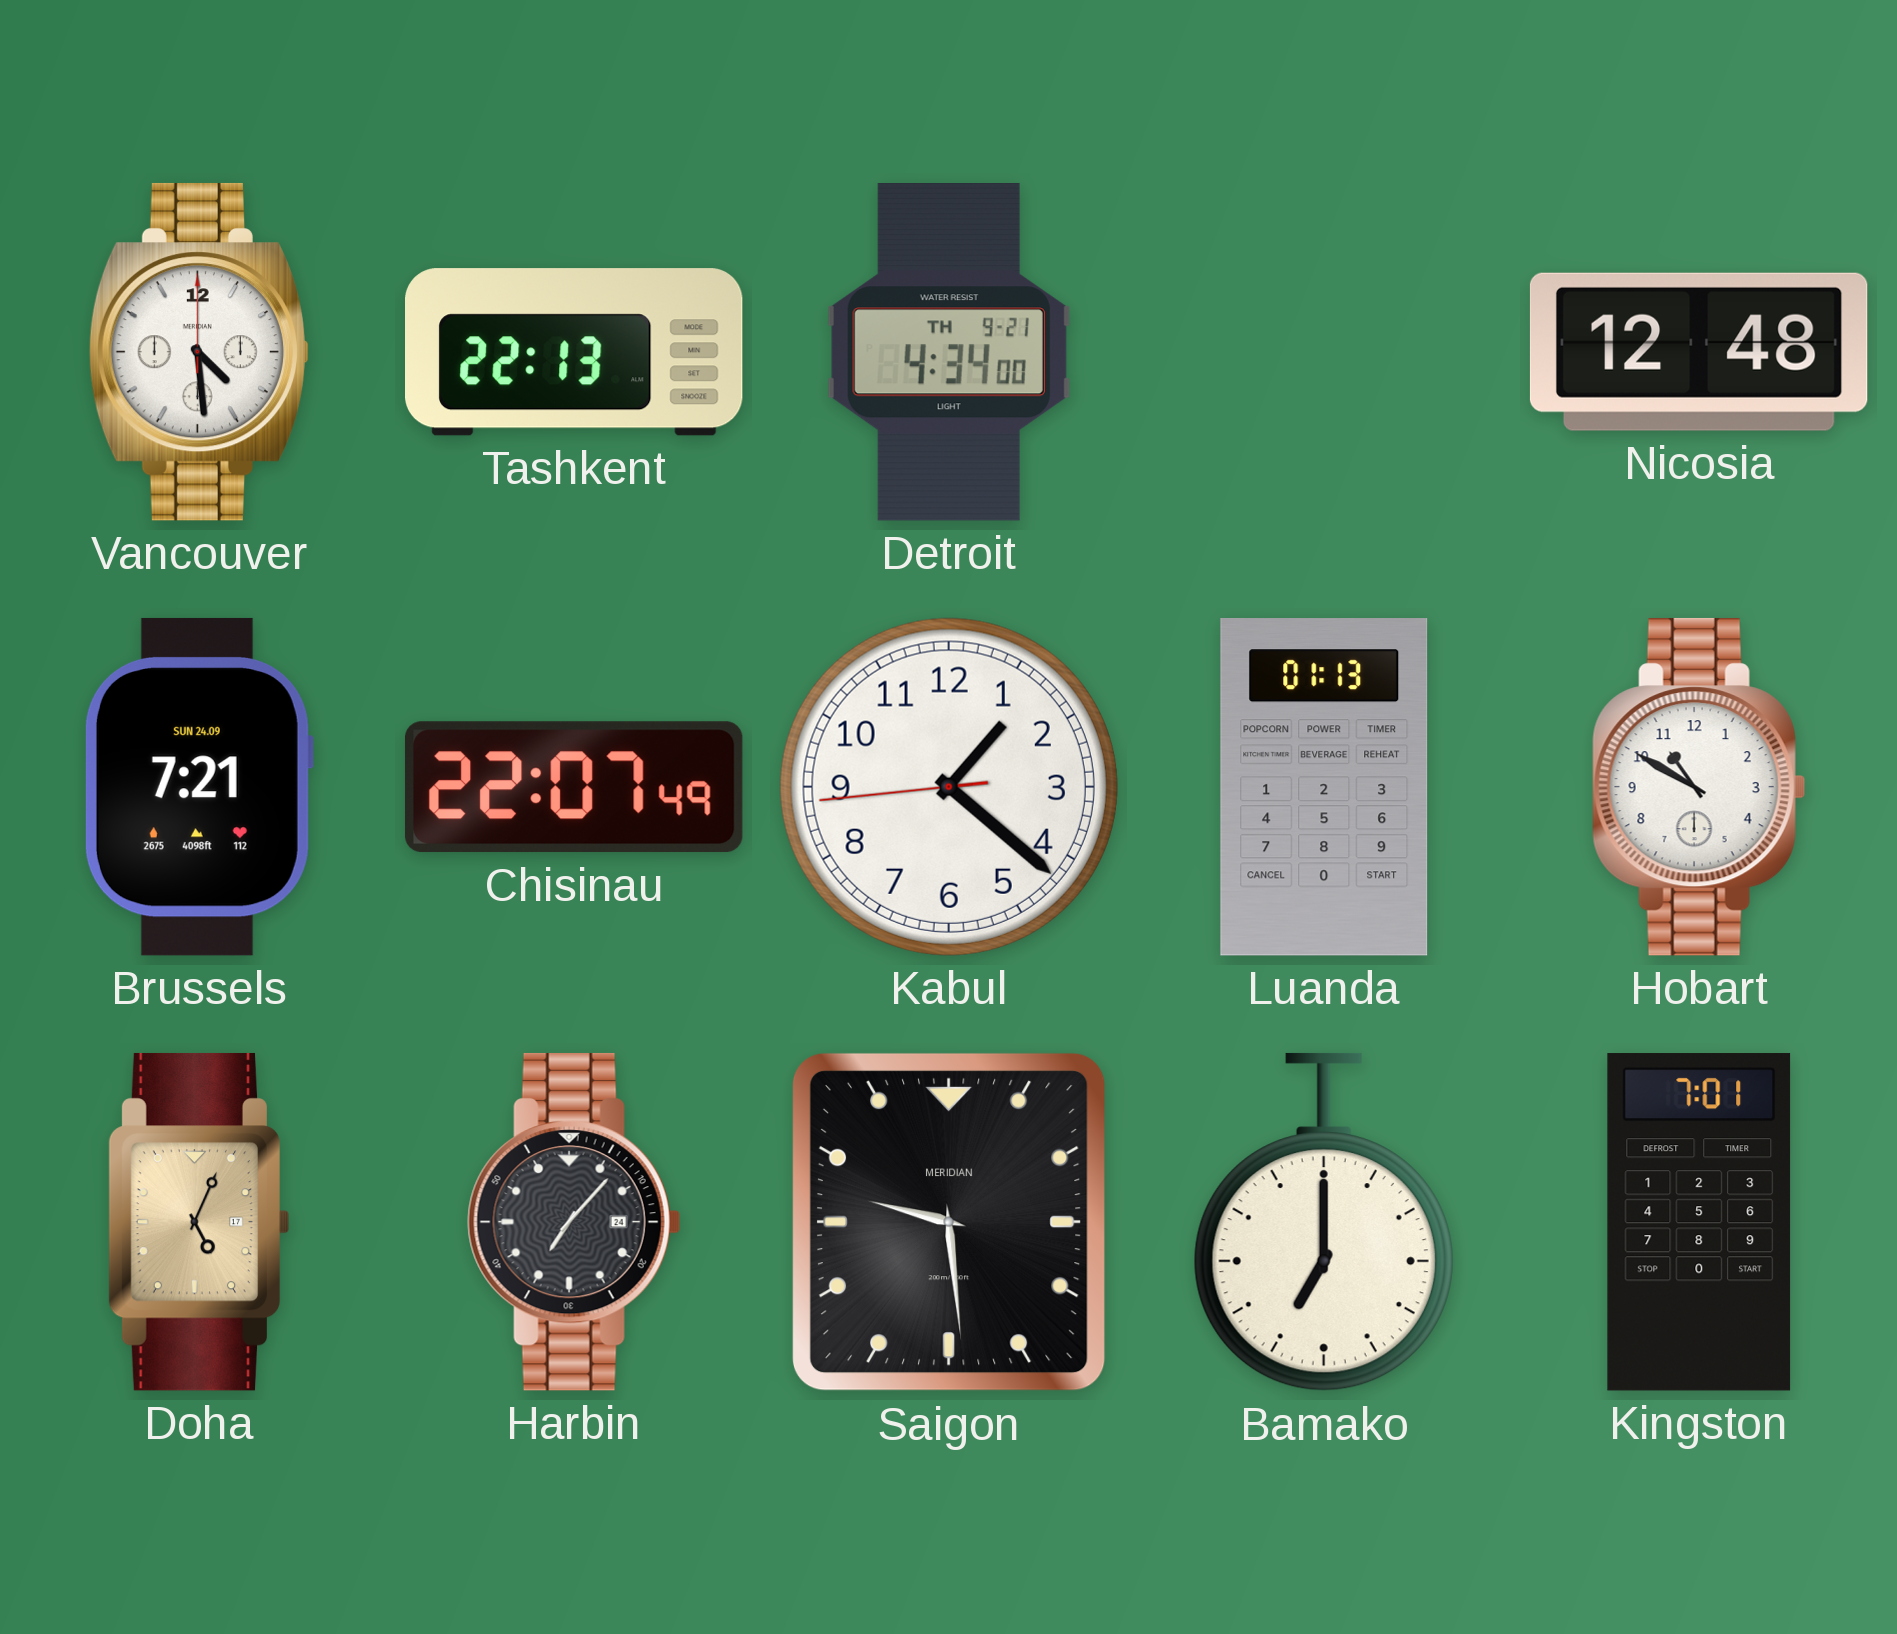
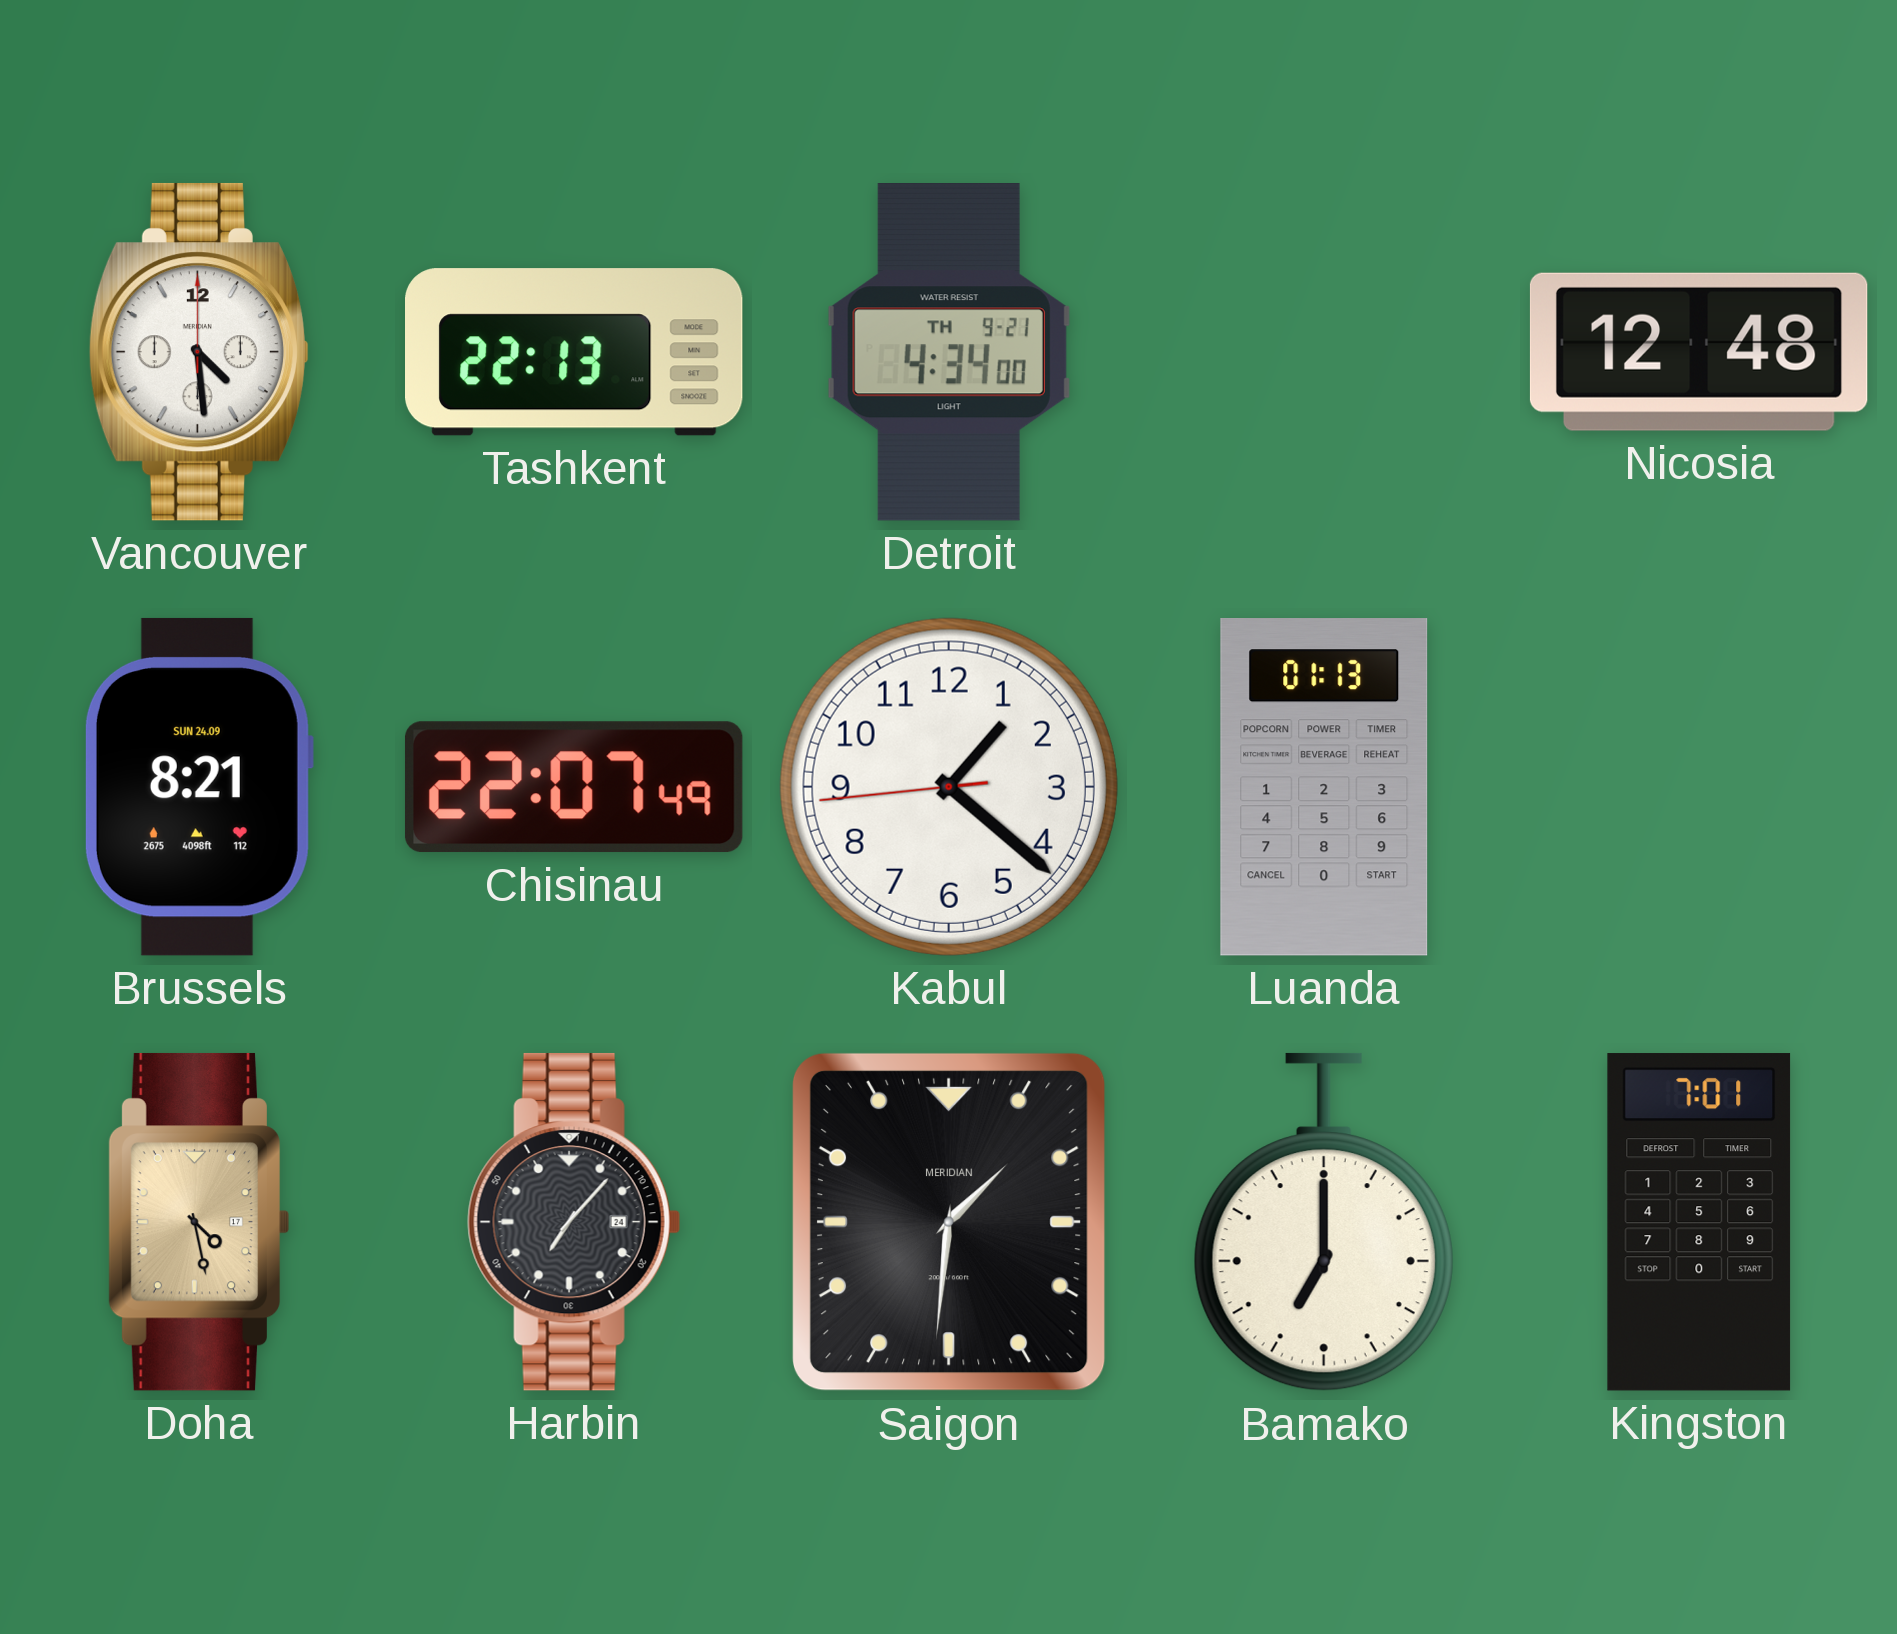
Brussels: 7:21 -> 8:21 (198, 787)
Hobart: 10:50 -> none (1699, 787)
Doha: 5:04 -> 4:28 (198, 1222)
Saigon: 9:29 -> 1:31 (949, 1222)
